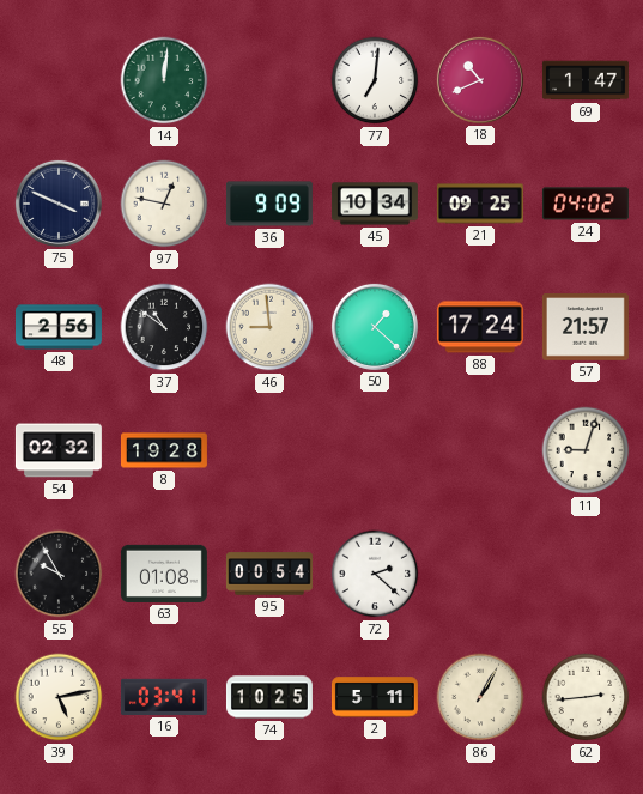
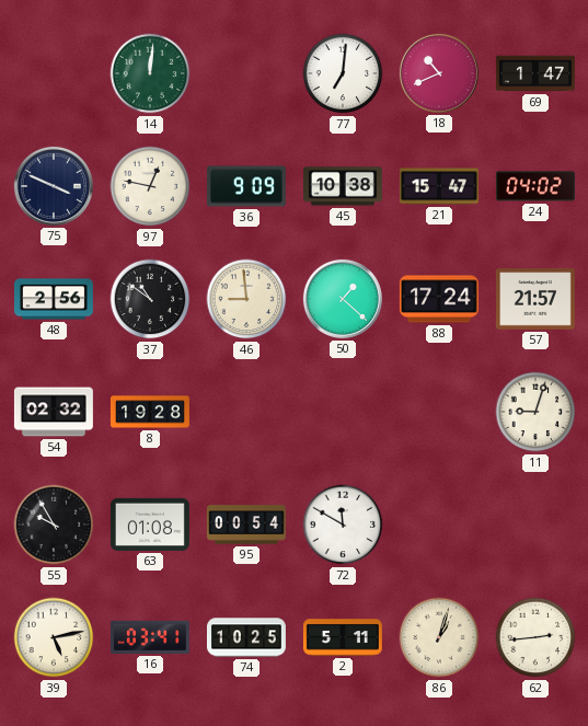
45: 10:34 -> 10:38 (343, 186)
21: 09:25 -> 15:47 (439, 186)
72: 2:22 -> 11:50 (343, 525)
86: 1:05 -> 1:03 (439, 637)
